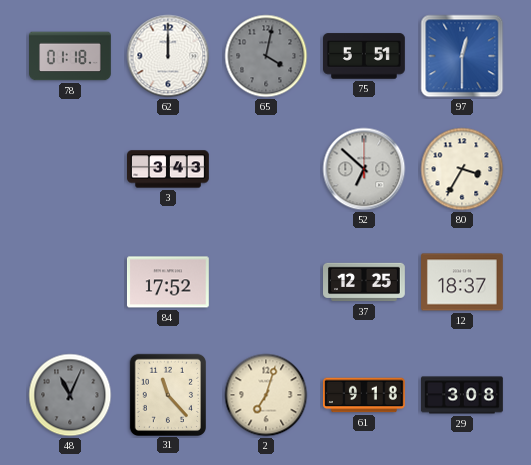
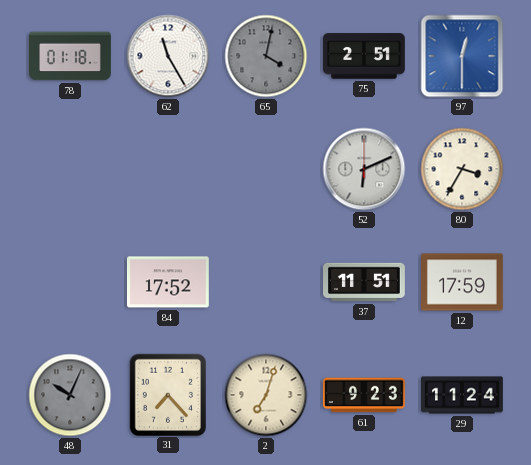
62: 12:00 -> 11:25 (168, 56)
75: 5:51 -> 2:51 (365, 56)
3: 3:43 -> none (169, 169)
52: 6:52 -> 6:11 (364, 169)
37: 12:25 -> 11:51 (365, 282)
12: 18:37 -> 17:59 (463, 282)
48: 11:04 -> 10:04 (70, 395)
31: 11:23 -> 7:23 (167, 394)
61: 9:18 -> 9:23 (365, 395)
29: 3:08 -> 11:24 (463, 395)
